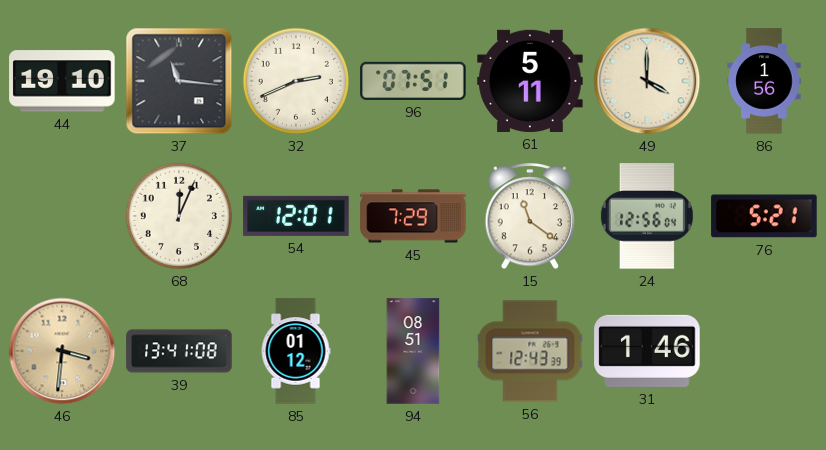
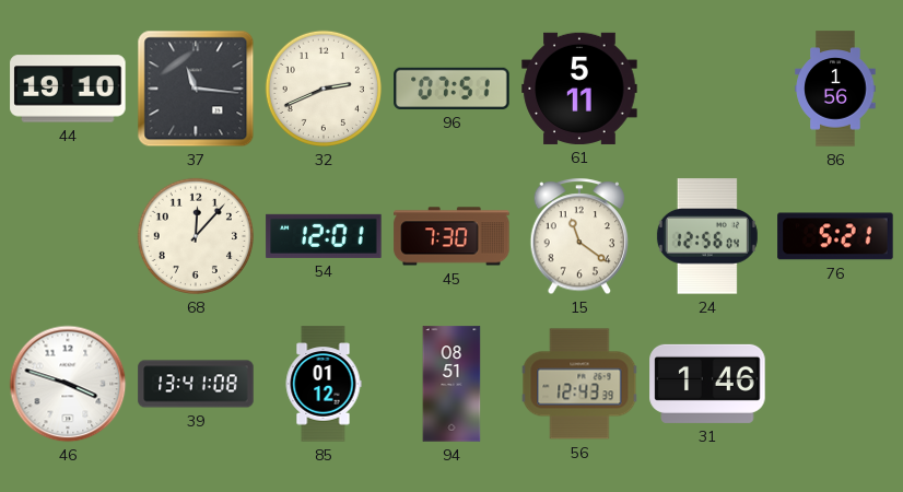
49: 4:00 -> none (647, 81)
68: 12:04 -> 12:07 (196, 236)
45: 7:29 -> 7:30 (451, 236)
46: 3:31 -> 3:48 (68, 384)
46 dial: champagne -> white (68, 384)
